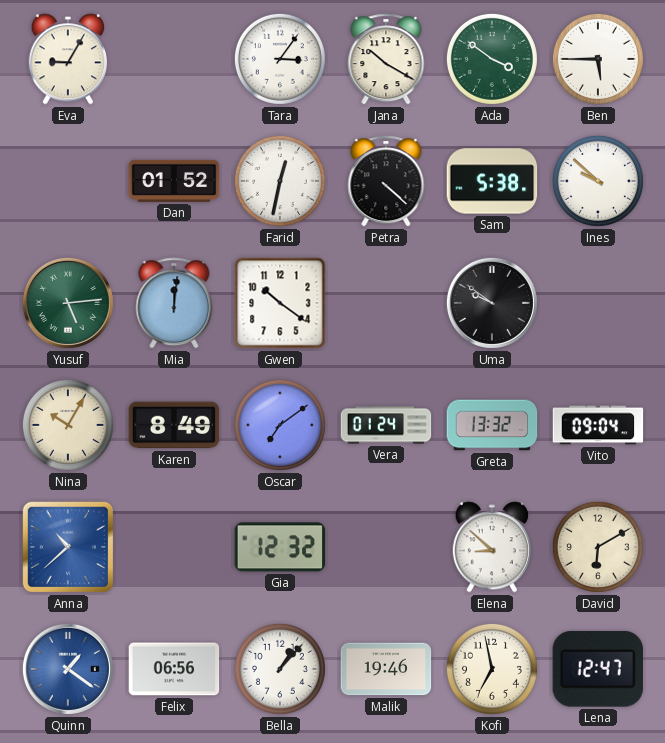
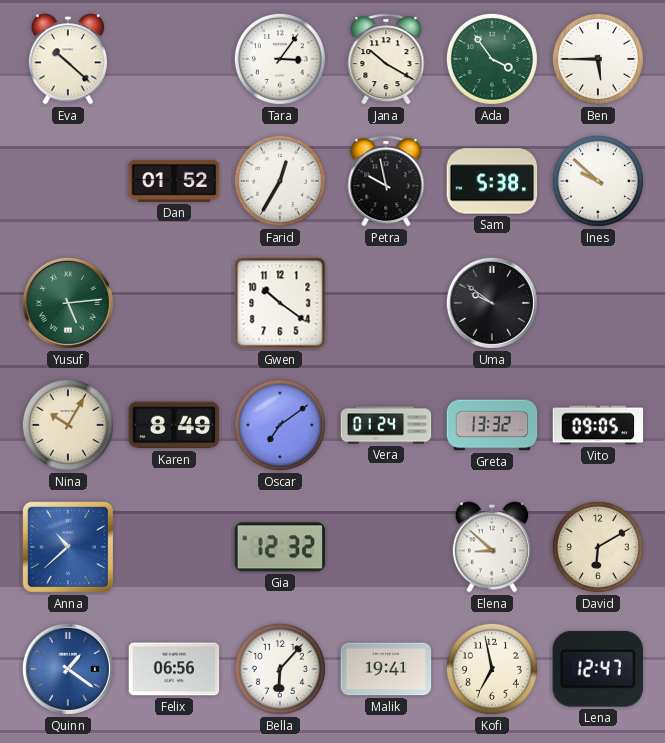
Eva: 9:05 -> 10:22 (67, 59)
Ada: 3:51 -> 3:54 (492, 59)
Farid: 12:32 -> 12:35 (280, 181)
Petra: 4:22 -> 9:58 (386, 181)
Mia: 12:01 -> none (174, 303)
Vito: 09:04 -> 09:05 (598, 425)
Bella: 1:07 -> 6:07 (280, 669)
Malik: 19:46 -> 19:41 (386, 669)
